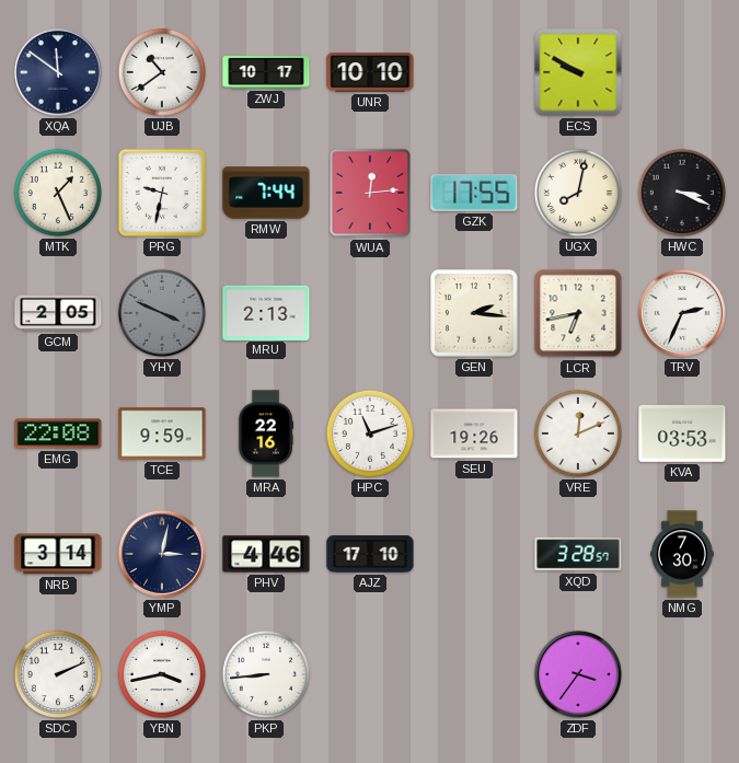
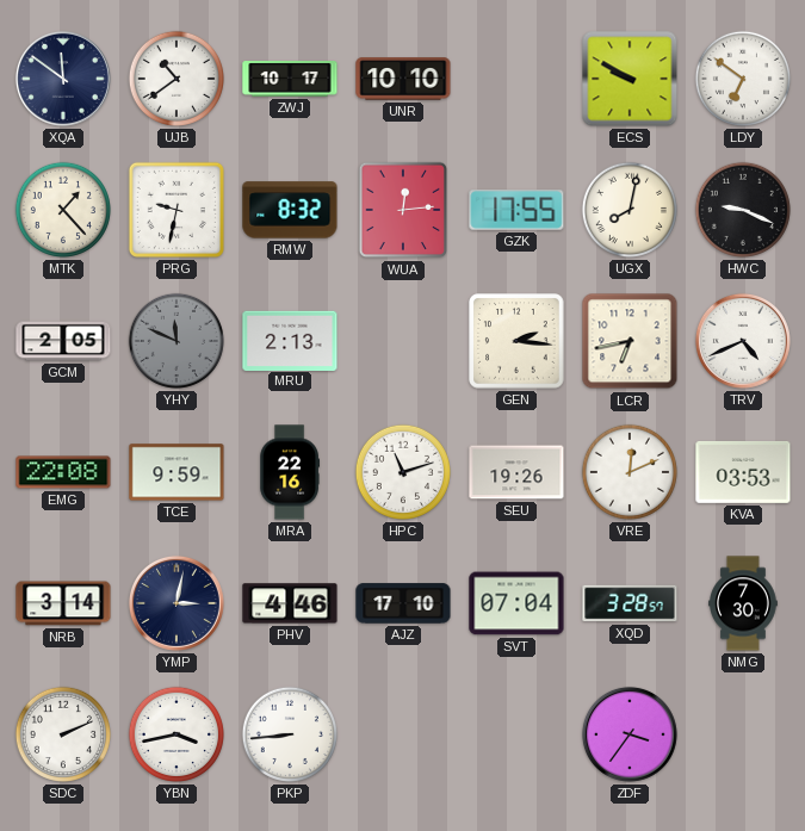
LDY: none -> 6:51 (742, 79)
MTK: 1:26 -> 1:23 (62, 210)
RMW: 7:44 -> 8:32 (290, 210)
HWC: 3:19 -> 9:19 (742, 210)
YHY: 3:49 -> 11:49 (175, 341)
TRV: 2:34 -> 4:41 (743, 341)
SVT: none -> 07:04 (516, 603)
